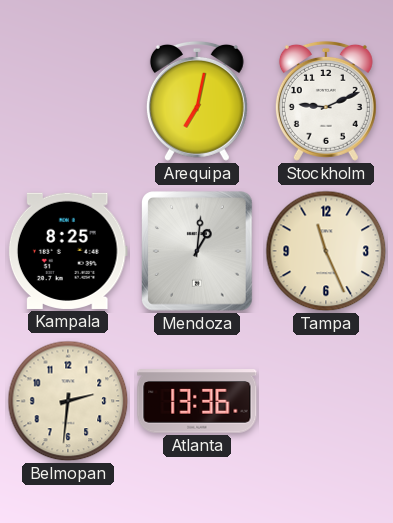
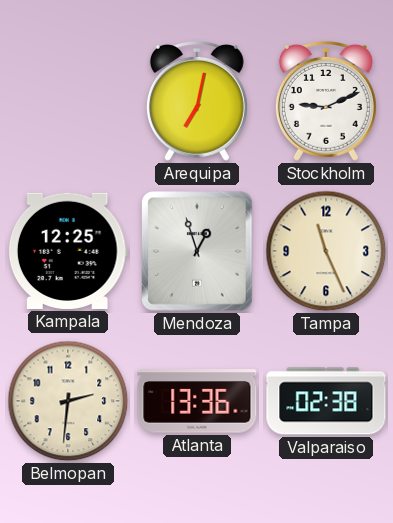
Kampala: 8:25 -> 12:25 (68, 251)
Mendoza: 1:01 -> 12:57 (198, 251)
Valparaiso: none -> 02:38 (326, 401)
